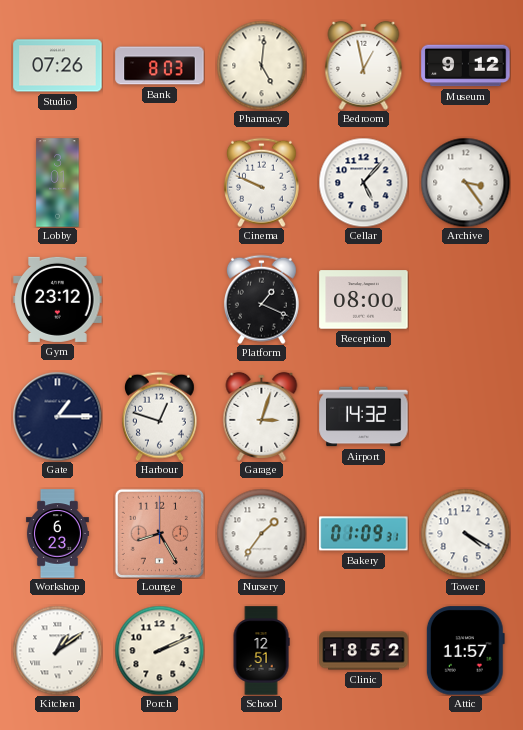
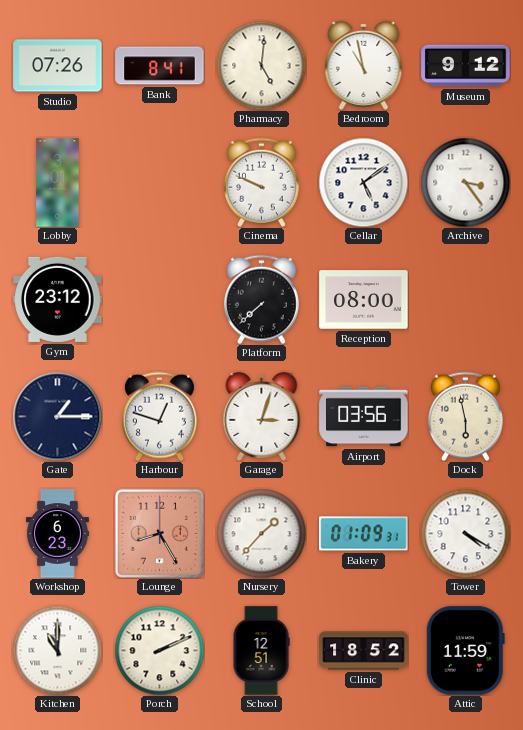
Bank: 8:03 -> 8:41 (160, 66)
Bedroom: 12:58 -> 10:58 (364, 65)
Cellar: 5:07 -> 5:09 (363, 182)
Platform: 1:19 -> 7:38 (261, 299)
Airport: 14:32 -> 03:56 (364, 417)
Dock: none -> 5:58 (465, 416)
Nursery: 1:36 -> 1:37 (261, 533)
Kitchen: 1:09 -> 11:00 (57, 650)
Attic: 11:57 -> 11:59 (465, 651)
